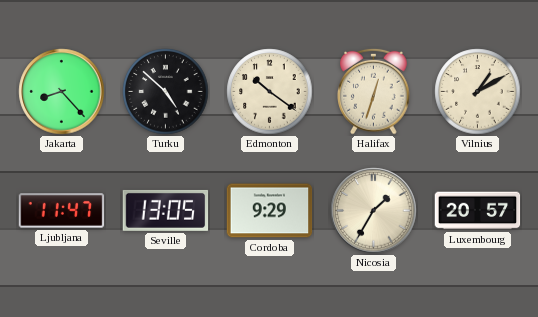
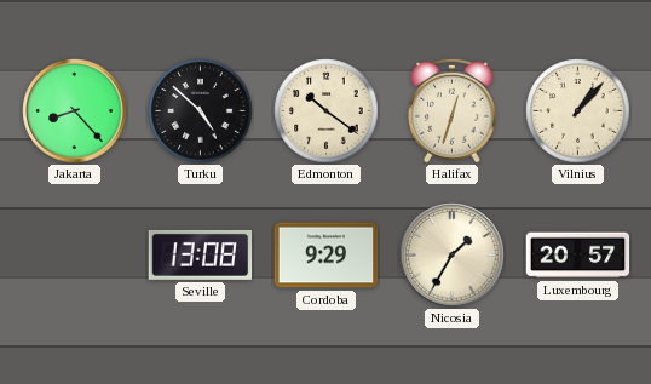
Vilnius: 1:10 -> 1:07 (578, 111)
Ljubljana: 11:47 -> none (62, 211)
Seville: 13:05 -> 13:08 (201, 254)
